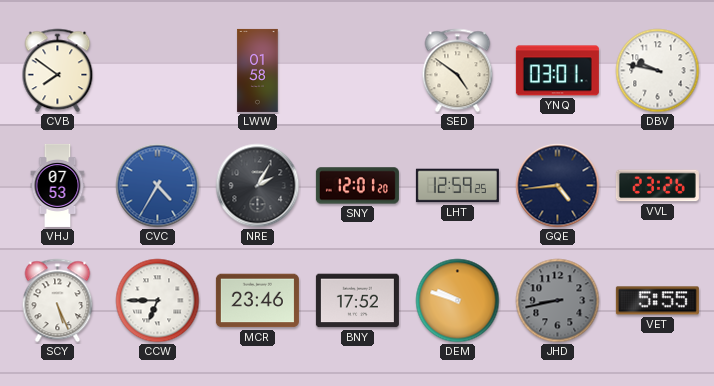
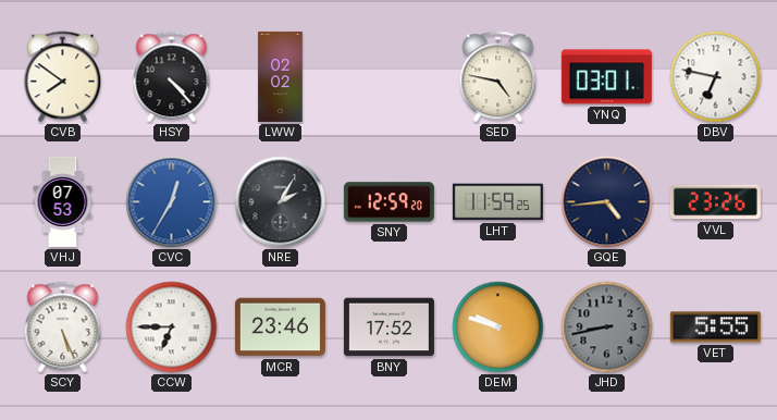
HSY: none -> 4:23 (172, 77)
LWW: 01:58 -> 02:02 (281, 76)
SED: 4:51 -> 4:47 (498, 77)
DBV: 9:47 -> 6:47 (716, 77)
CVC: 4:35 -> 12:35 (172, 202)
SNY: 12:01 -> 12:59 (388, 202)
LHT: 12:59 -> 11:59 (497, 202)
